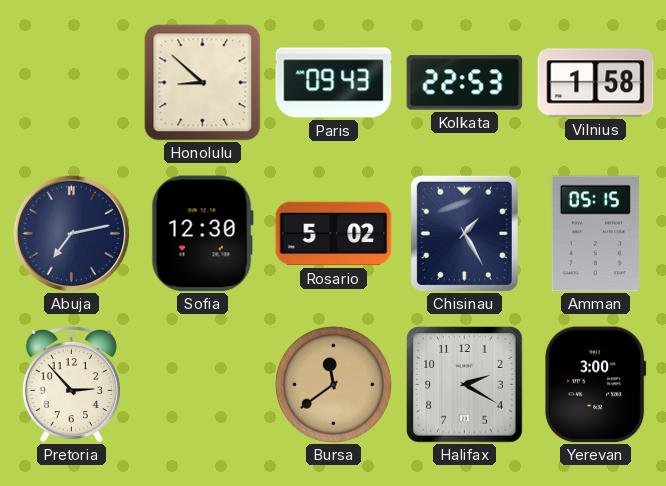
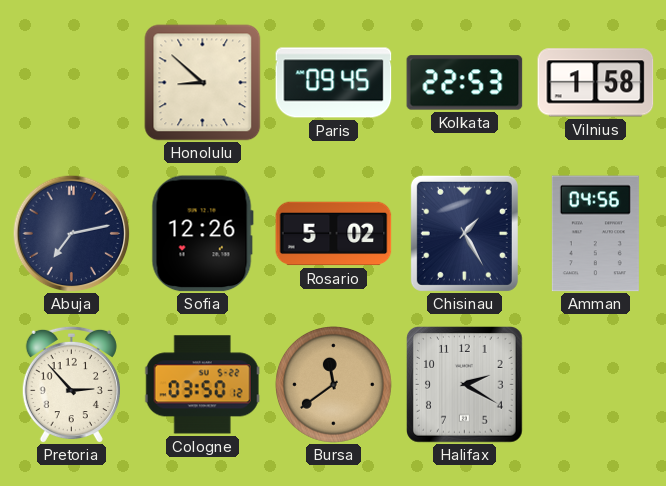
Paris: 09:43 -> 09:45 (334, 83)
Sofia: 12:30 -> 12:26 (202, 234)
Amman: 05:15 -> 04:56 (595, 234)
Cologne: none -> 03:50 (202, 385)
Yerevan: 3:00 -> none (596, 385)
